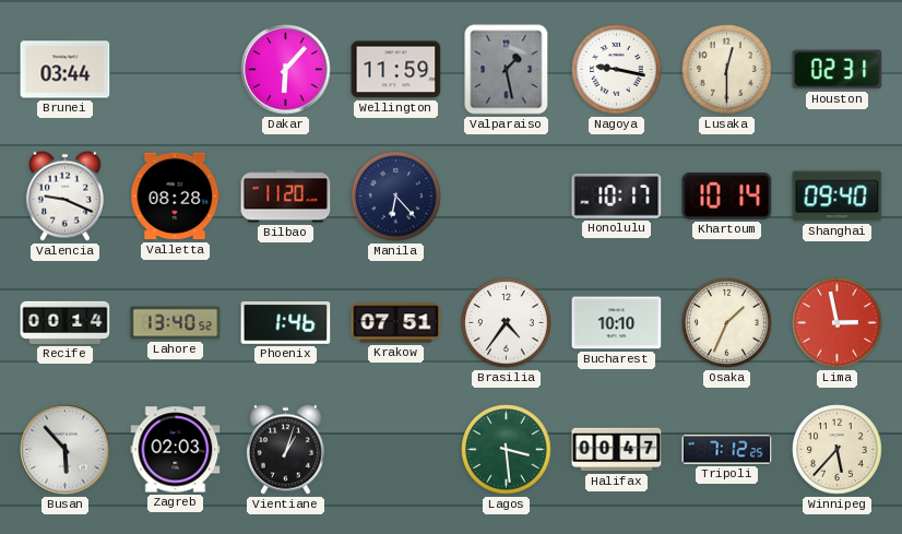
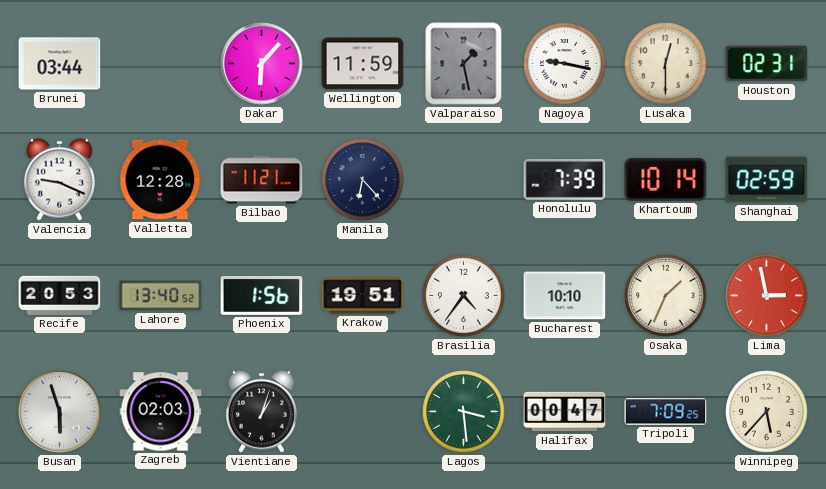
Valletta: 08:28 -> 12:28 (161, 180)
Bilbao: 11:20 -> 11:21 (262, 180)
Honolulu: 10:17 -> 7:39 (565, 180)
Shanghai: 09:40 -> 02:59 (767, 180)
Recife: 00:14 -> 20:53 (60, 295)
Phoenix: 1:46 -> 1:56 (262, 296)
Krakow: 07:51 -> 19:51 (363, 296)
Busan: 5:53 -> 5:57 (60, 412)
Tripoli: 7:12 -> 7:09 (666, 412)
